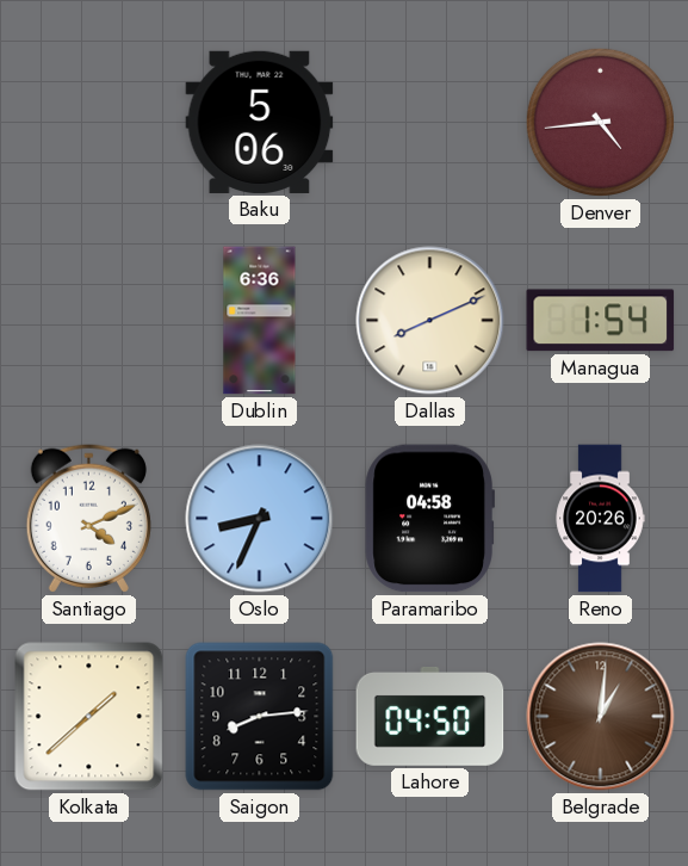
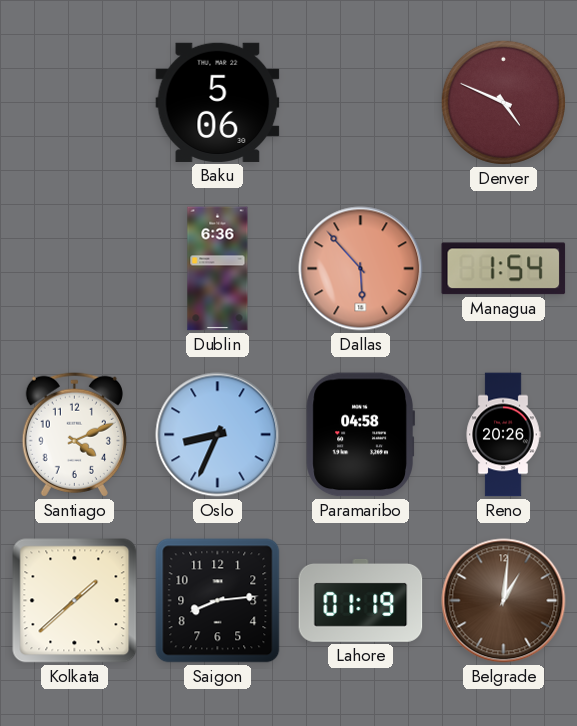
Denver: 4:44 -> 4:49 (503, 102)
Dallas: 8:11 -> 5:53 (361, 269)
Dallas dial: cream -> salmon (361, 269)
Lahore: 04:50 -> 01:19 (361, 600)
